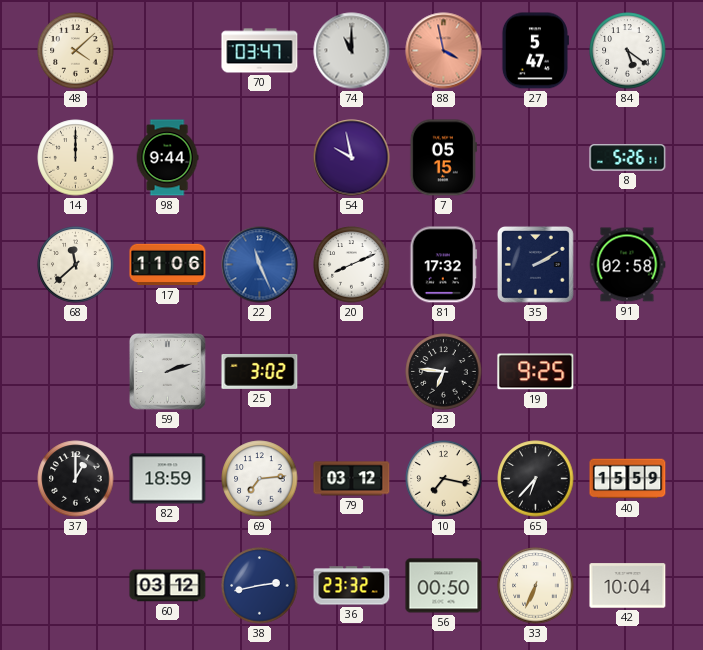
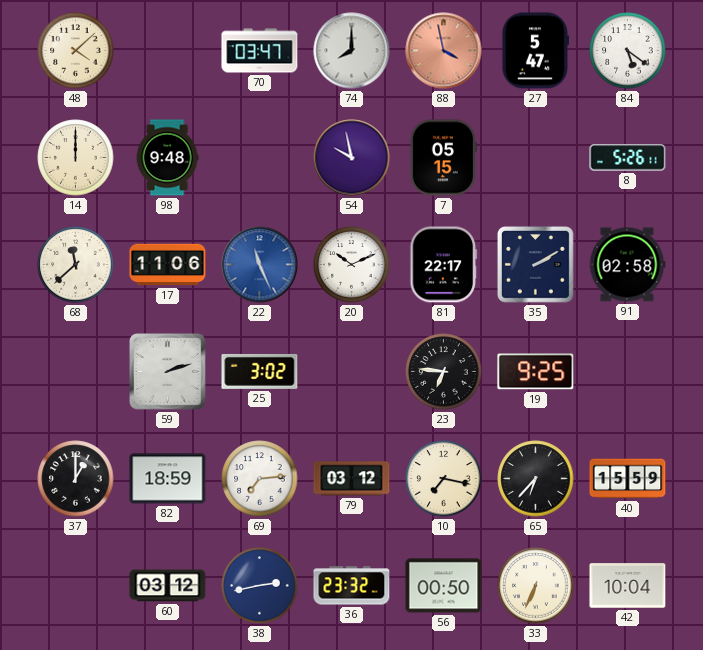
74: 11:00 -> 8:00 (352, 51)
98: 9:44 -> 9:48 (167, 158)
20: 8:11 -> 10:11 (352, 265)
81: 17:32 -> 22:17 (444, 265)
